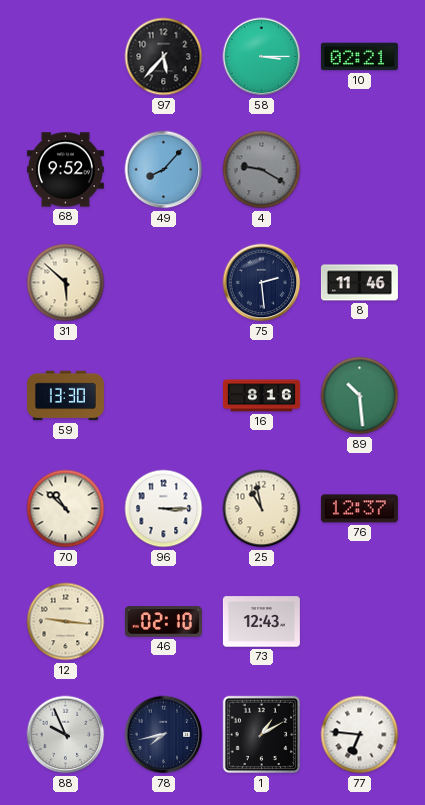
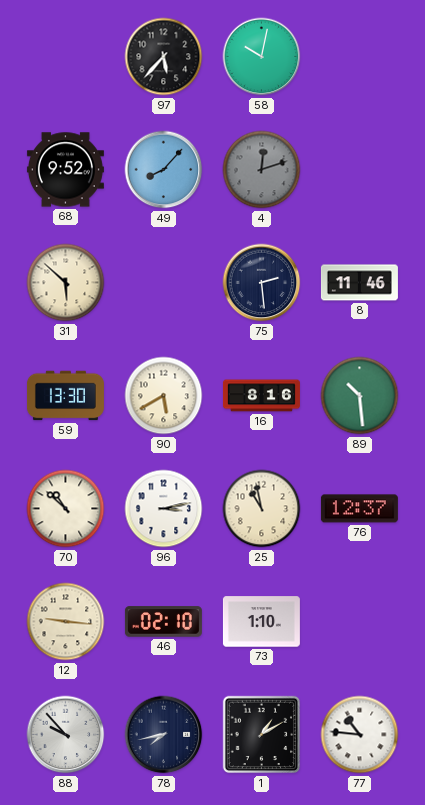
58: 3:15 -> 10:02 (262, 57)
10: 02:21 -> none (359, 57)
4: 9:20 -> 12:12 (262, 170)
90: none -> 5:40 (164, 396)
96: 3:15 -> 3:13 (164, 509)
73: 12:43 -> 1:10 (261, 622)
88: 9:56 -> 9:53 (66, 735)
77: 6:46 -> 10:46 (360, 735)
